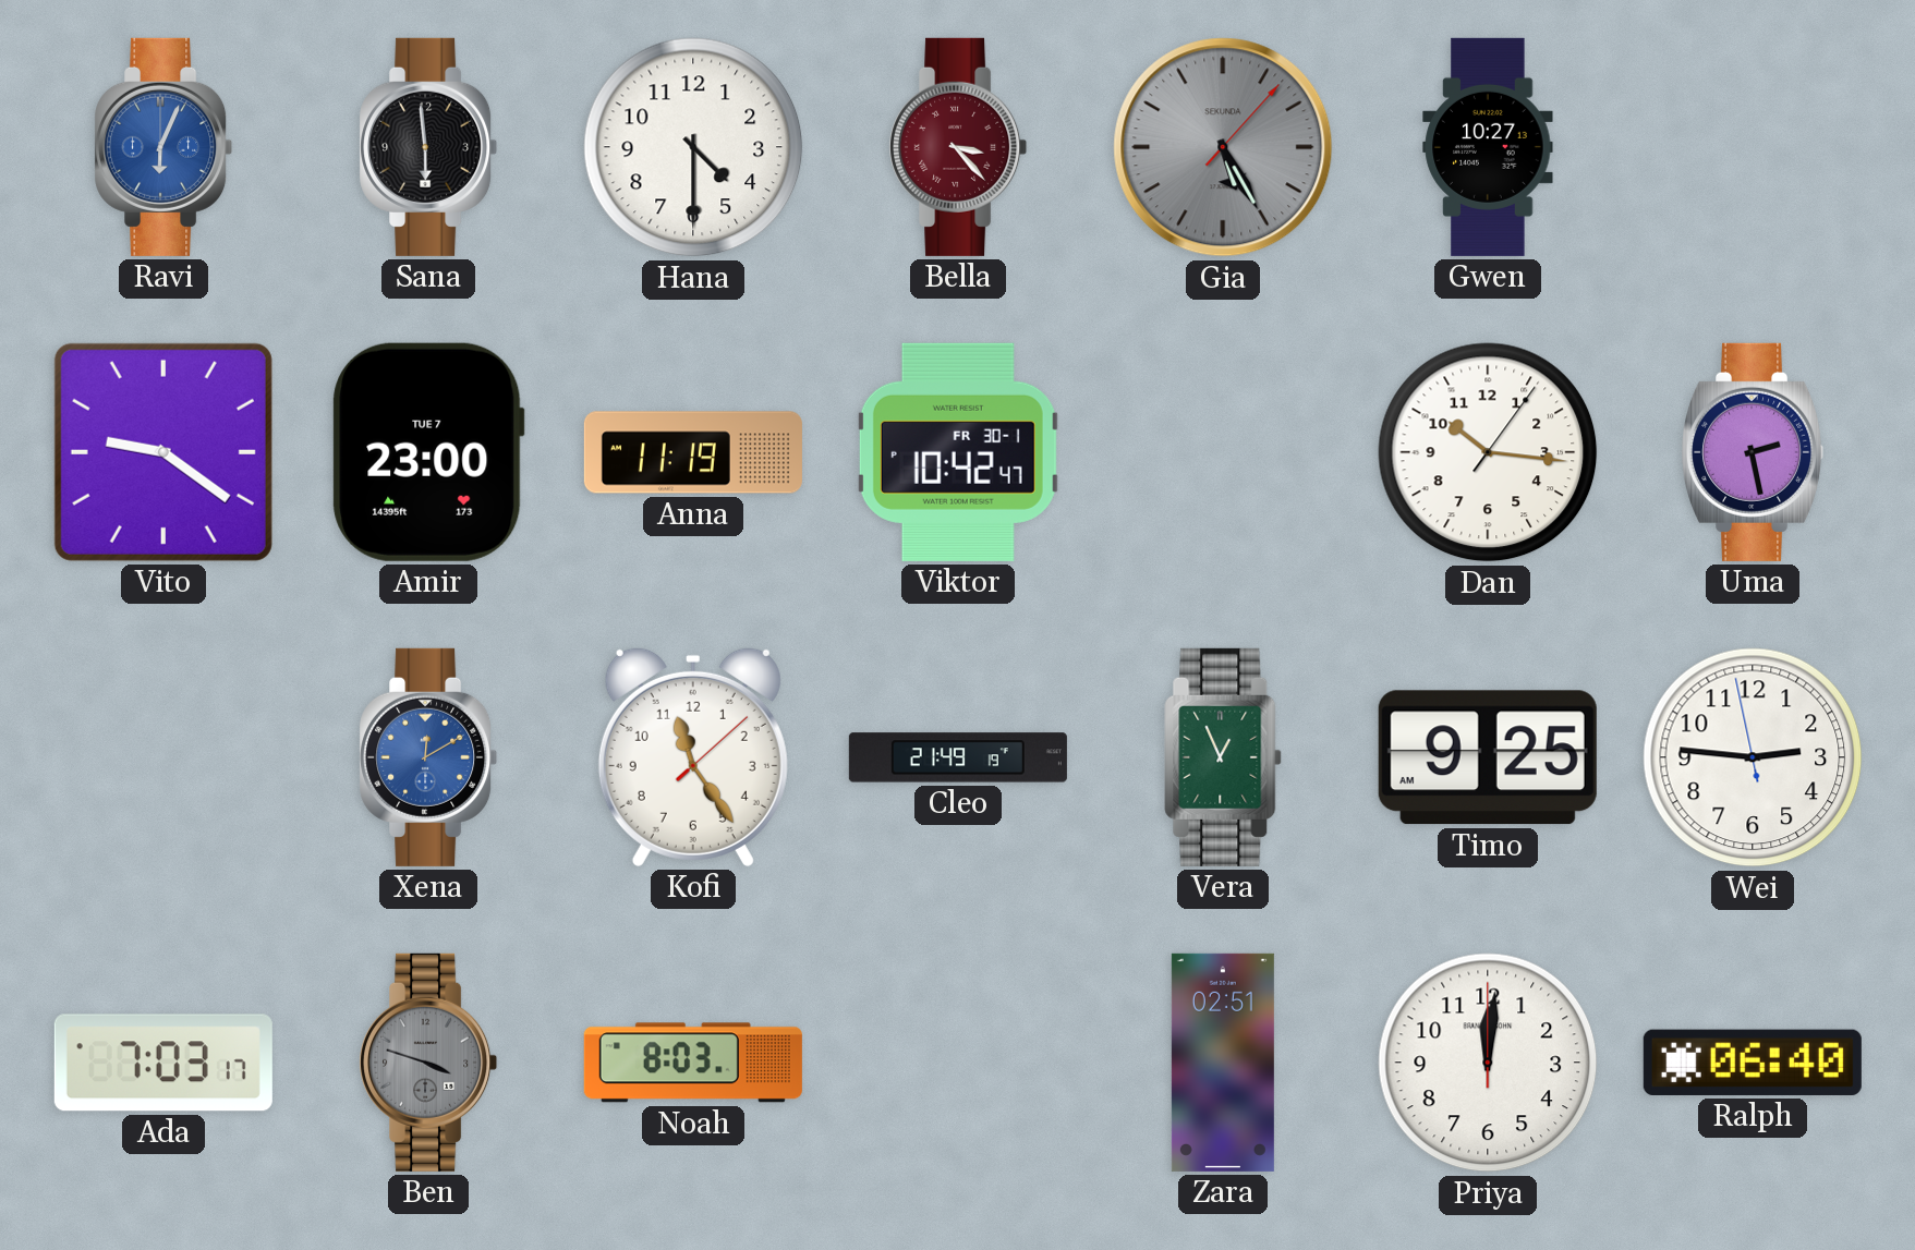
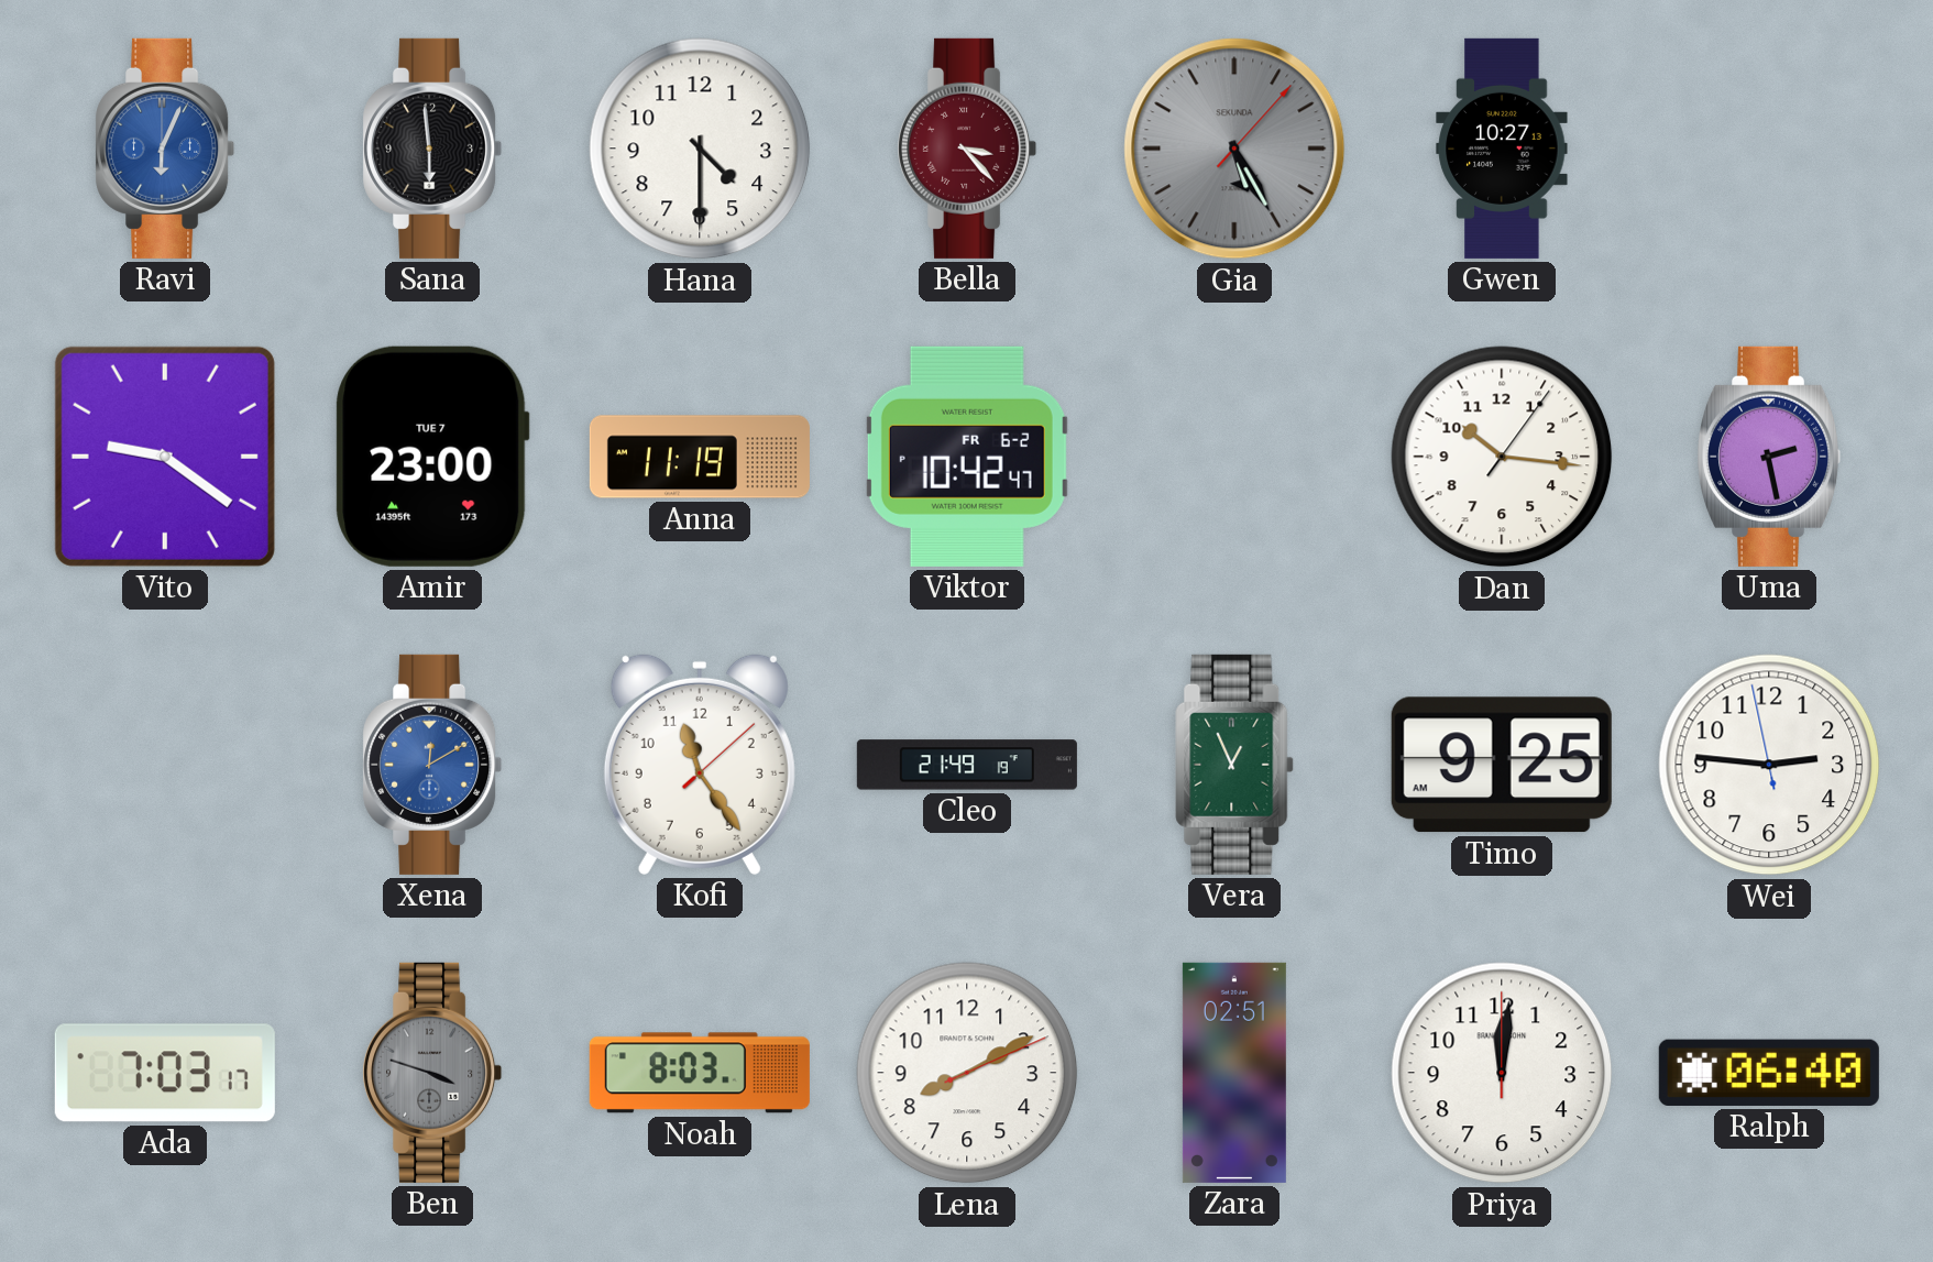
Viktor date: FR 30-1 -> FR 6-2 (967, 457)
Lena: none -> 8:10 (967, 1073)
